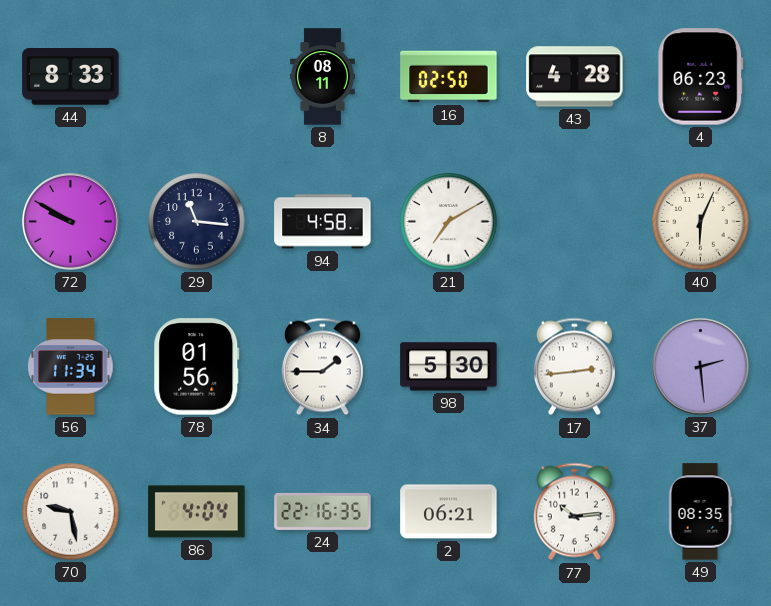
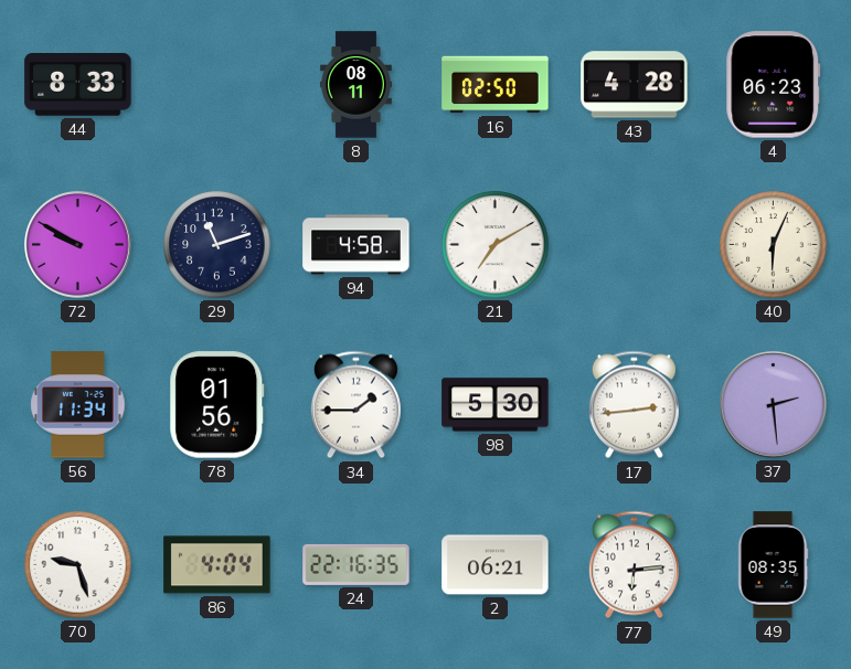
29: 11:16 -> 11:12 (217, 245)
70: 9:28 -> 9:27 (78, 565)
77: 10:14 -> 6:14 (634, 565)
